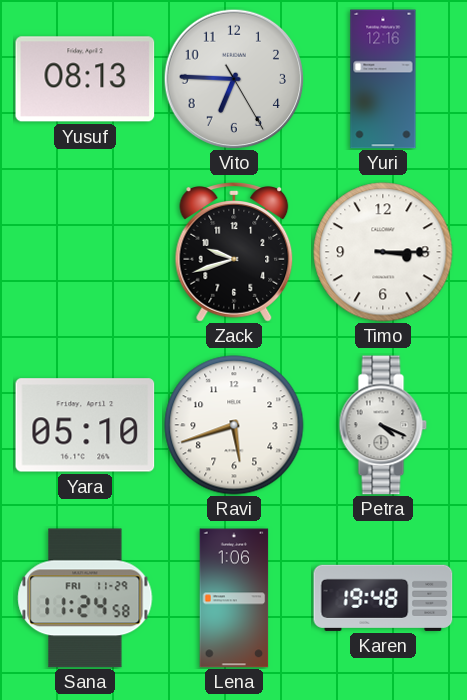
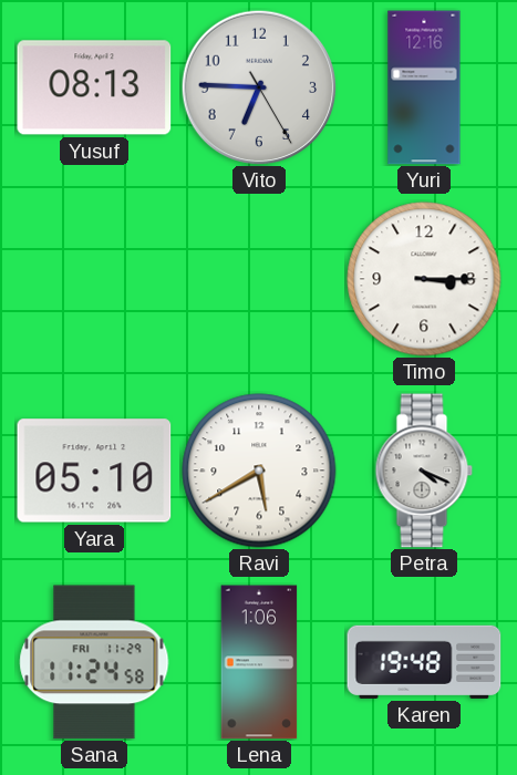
Zack: 9:42 -> none (234, 252)
Ravi: 5:42 -> 5:40 (259, 471)
